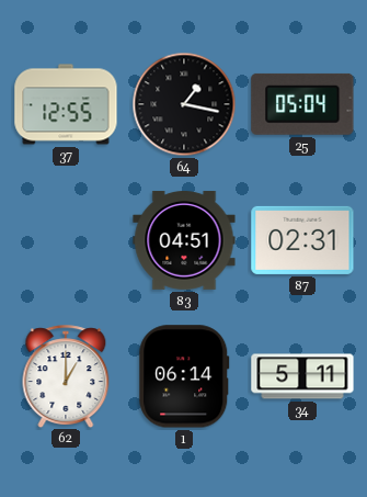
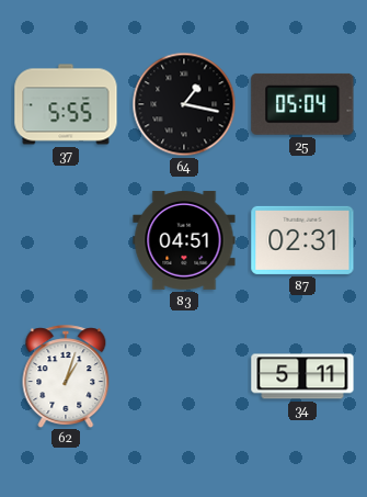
37: 12:55 -> 5:55 (66, 104)
62: 1:00 -> 1:03 (66, 376)
1: 06:14 -> none (184, 376)
